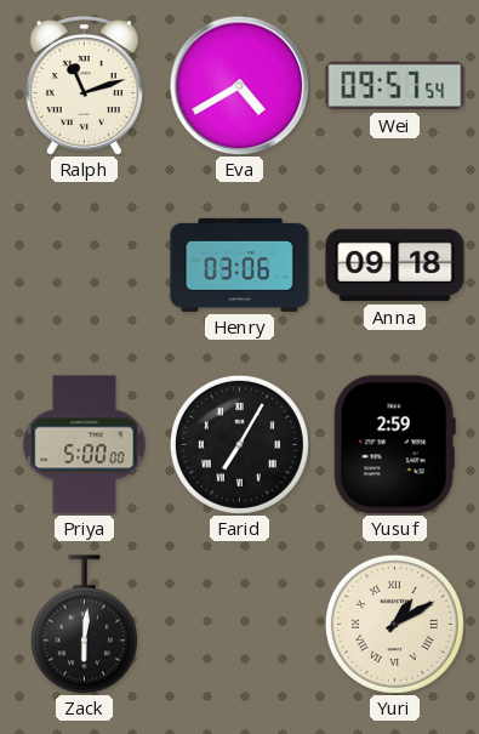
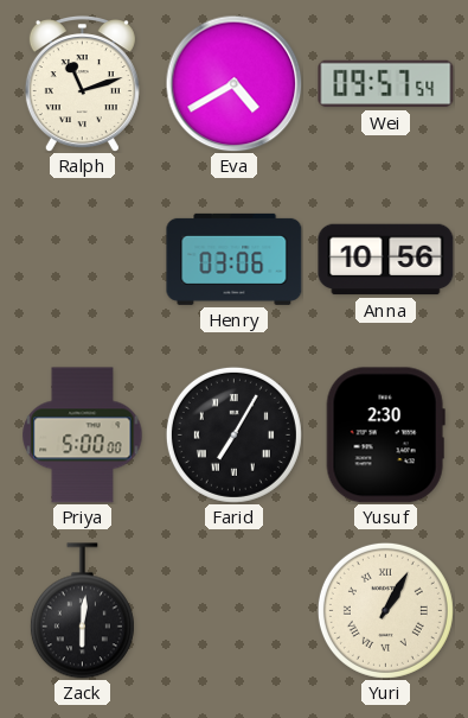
Anna: 09:18 -> 10:56 (386, 260)
Yusuf: 2:59 -> 2:30 (385, 436)
Yuri: 1:10 -> 1:05 (385, 610)
